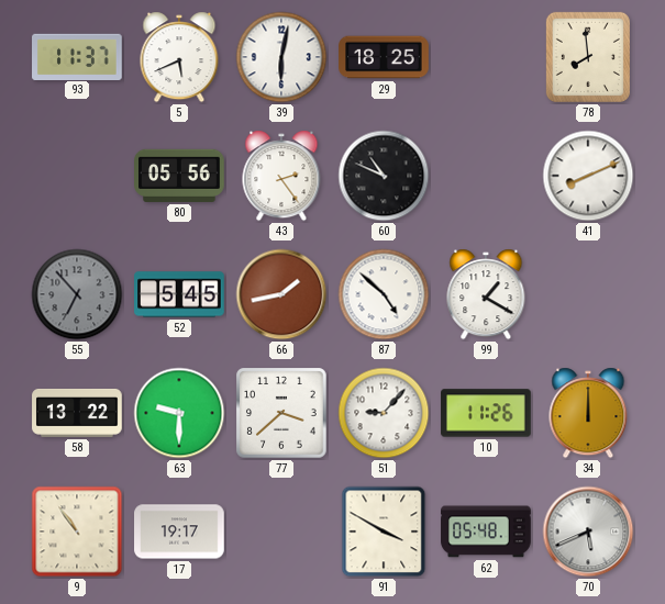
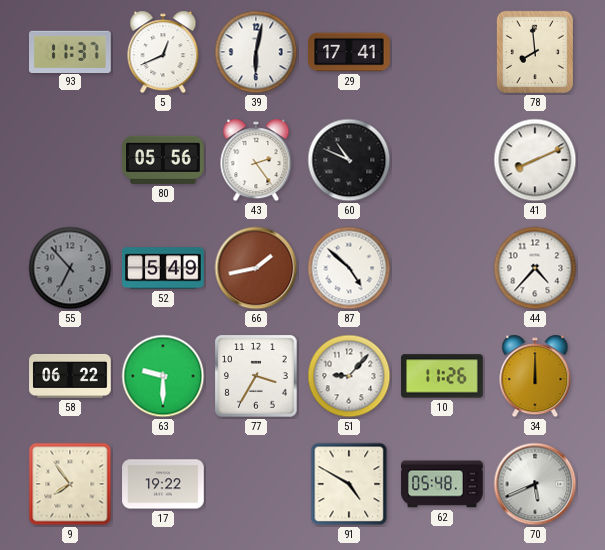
5: 5:41 -> 12:41 (163, 52)
29: 18:25 -> 17:41 (349, 52)
52: 5:45 -> 5:49 (163, 268)
99: 1:20 -> none (486, 294)
44: none -> 4:37 (535, 268)
58: 13:22 -> 06:22 (70, 376)
77: 3:38 -> 3:35 (256, 376)
9: 10:54 -> 7:54 (70, 484)
17: 19:17 -> 19:22 (163, 484)
91: 3:50 -> 4:50 (349, 484)
